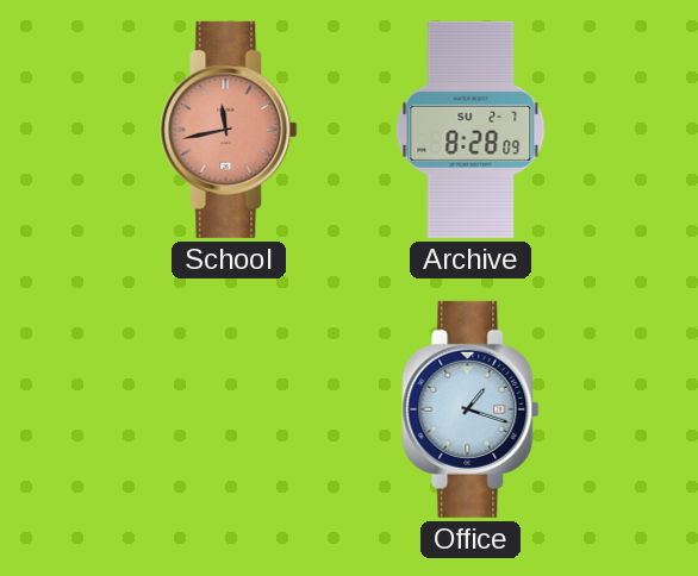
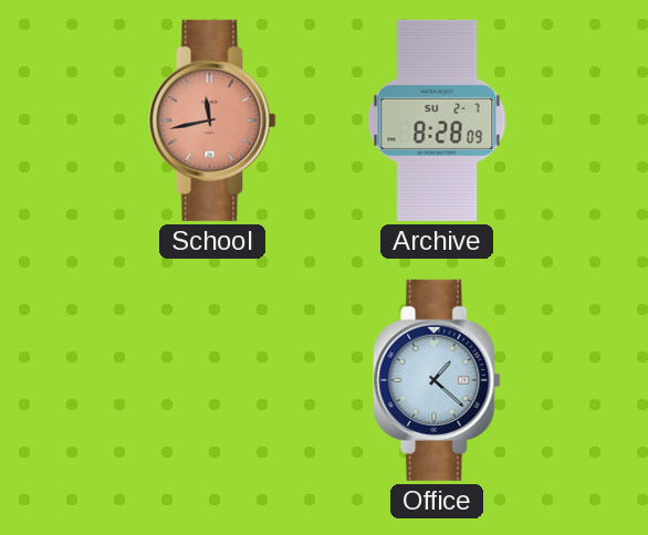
Office: 1:18 -> 1:22 (437, 380)
